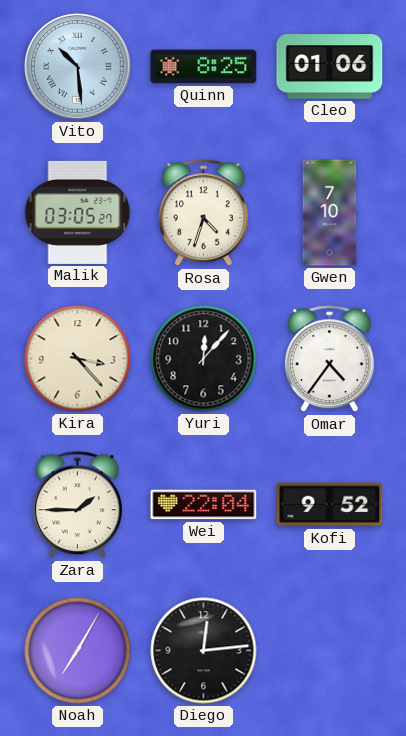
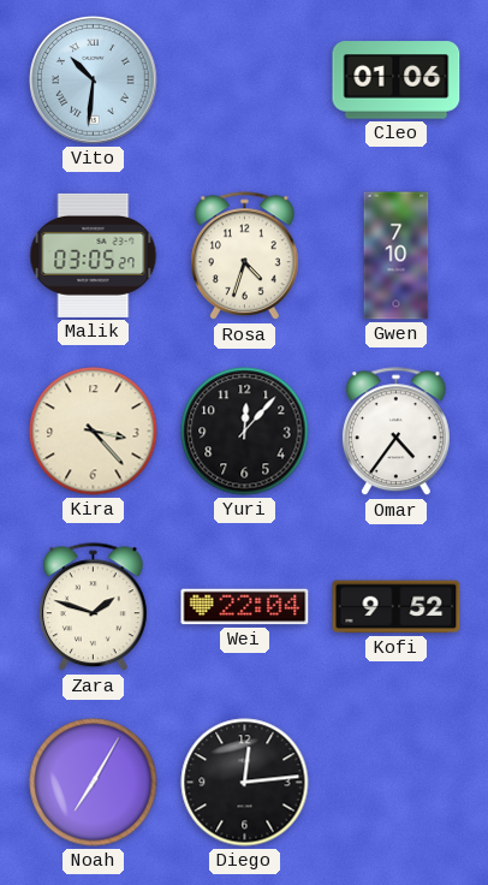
Vito: 10:29 -> 10:31 (94, 81)
Quinn: 8:25 -> none (204, 67)
Zara: 1:45 -> 1:48 (93, 607)
